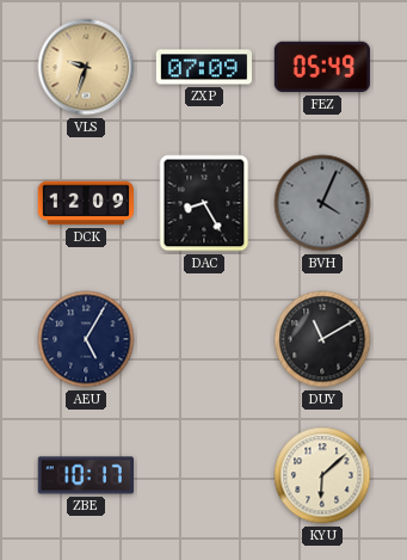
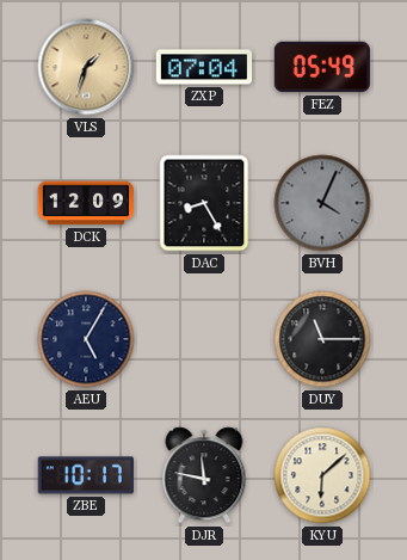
VLS: 9:33 -> 1:33 (86, 67)
ZXP: 07:09 -> 07:04 (203, 67)
DUY: 11:10 -> 11:15 (322, 339)
DJR: none -> 11:47 (204, 475)
